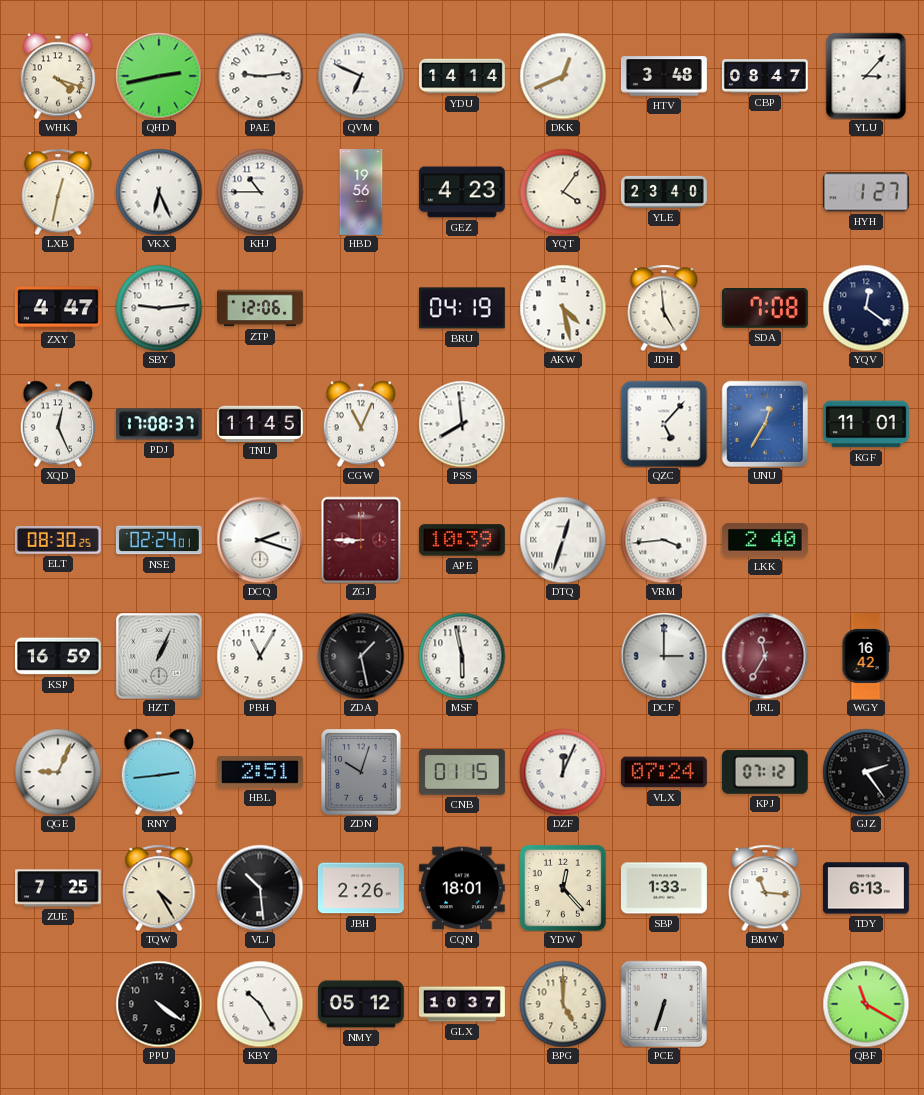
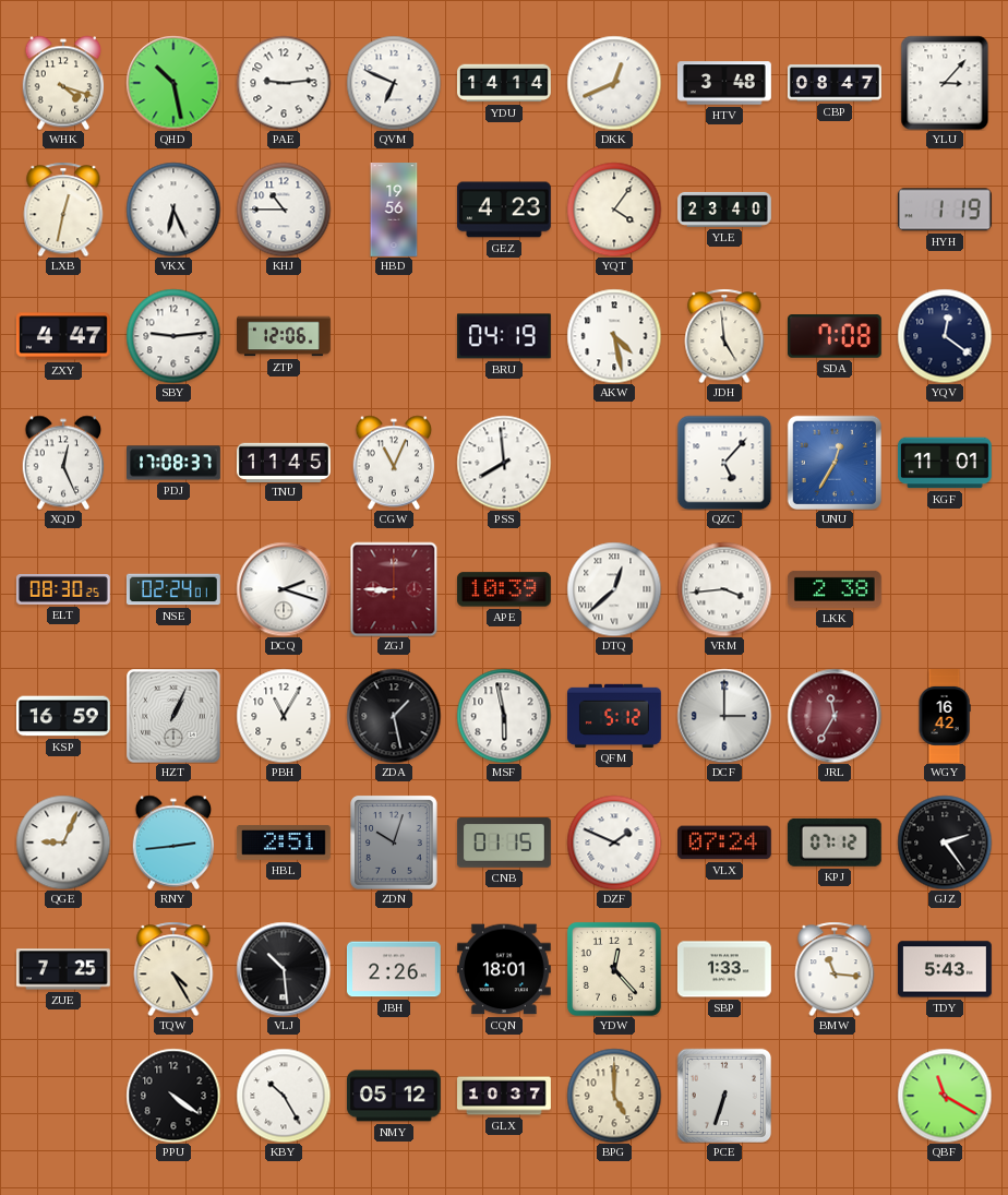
QHD: 2:43 -> 10:28 (173, 83)
HYH: 1:27 -> 1:19 (945, 210)
DTQ: 12:33 -> 12:38 (614, 589)
LKK: 2:40 -> 2:38 (835, 589)
QFM: none -> 5:12 (614, 716)
DZF: 12:04 -> 1:49 (614, 843)
TDY: 6:13 -> 5:43 (945, 969)
